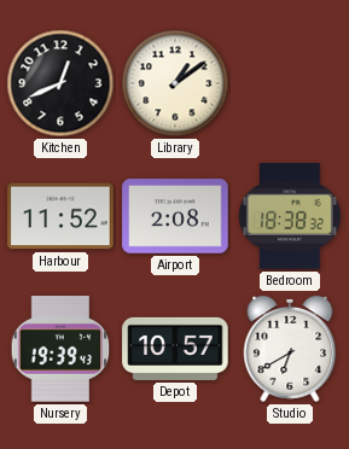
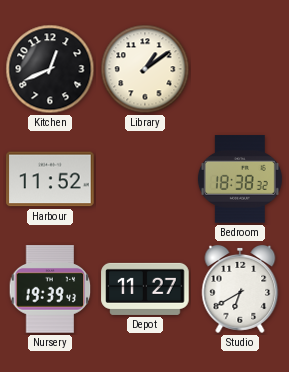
Airport: 2:08 -> none (175, 216)
Depot: 10:57 -> 11:27 (145, 289)
